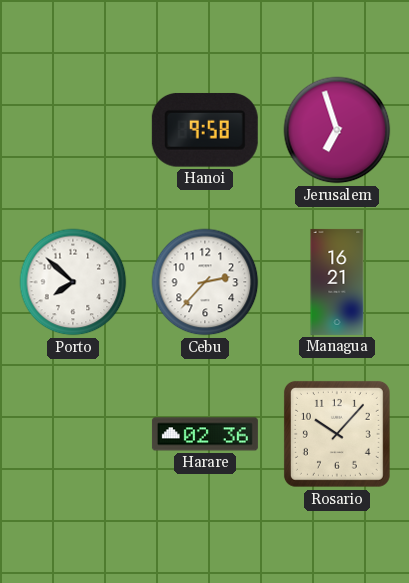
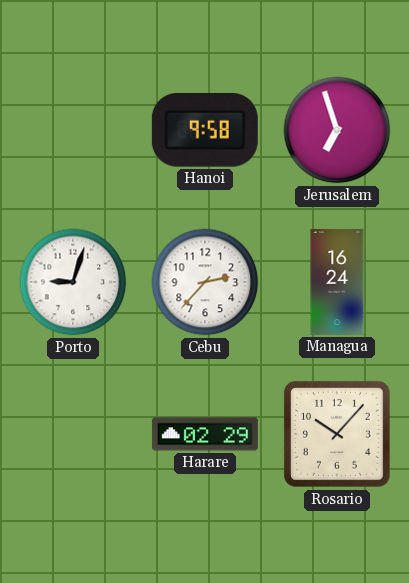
Porto: 7:52 -> 9:03 (73, 282)
Managua: 16:21 -> 16:24 (337, 282)
Harare: 02:36 -> 02:29 (205, 434)
